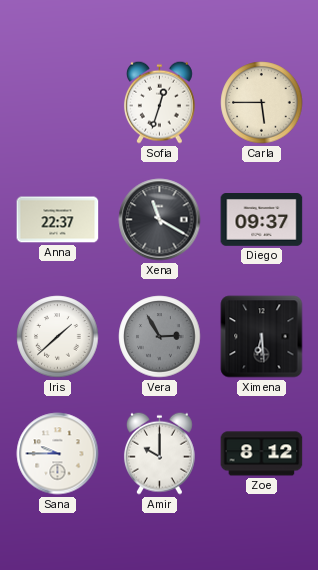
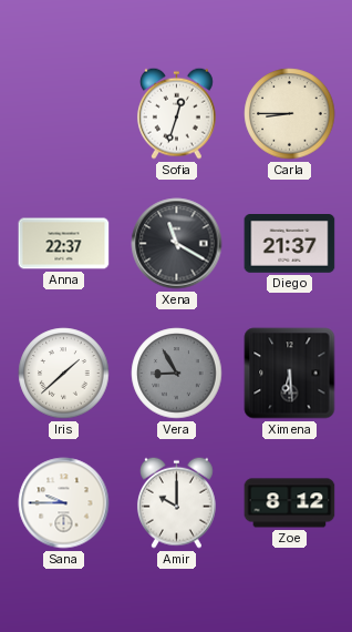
Carla: 5:45 -> 8:45 (290, 114)
Diego: 09:37 -> 21:37 (290, 244)
Vera: 2:55 -> 8:55 (177, 374)
